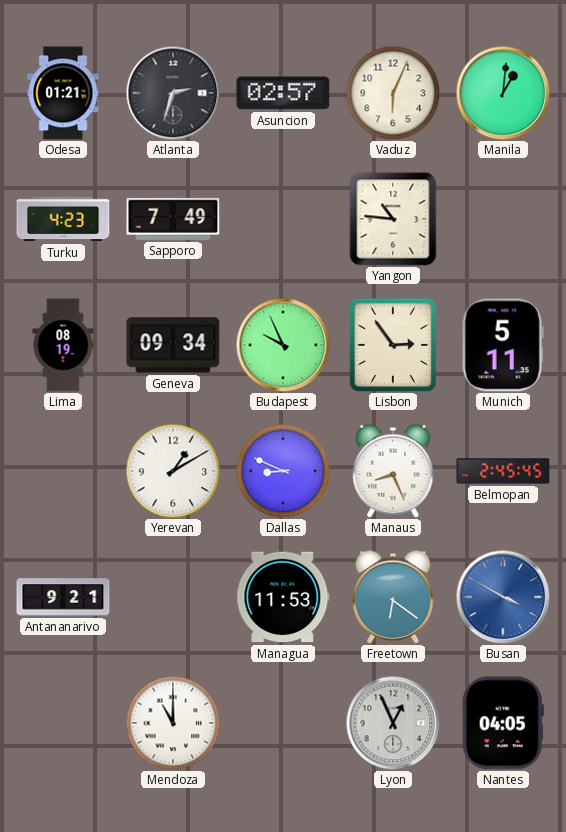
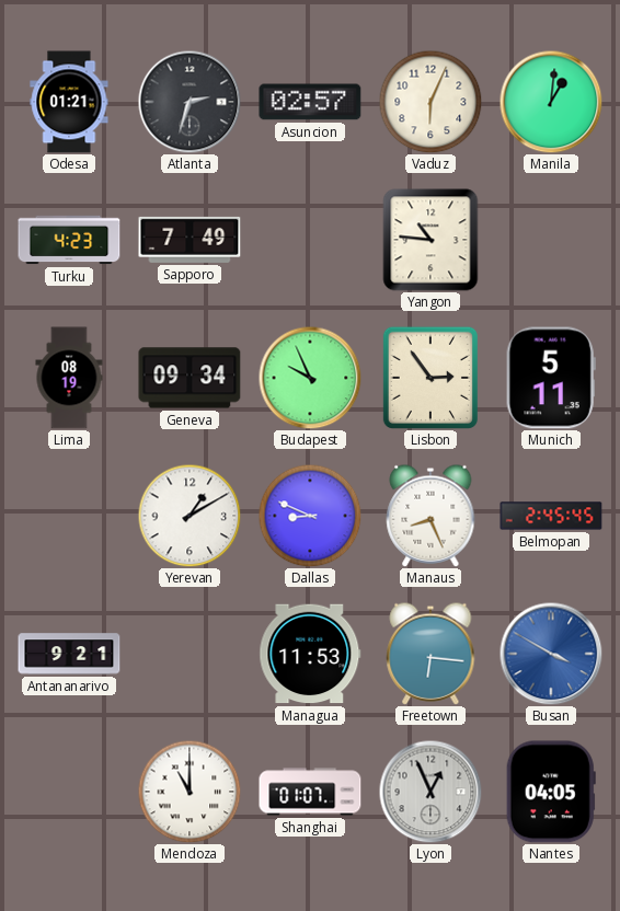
Freetown: 6:21 -> 6:16 (430, 654)
Shanghai: none -> 01:07 (310, 792)
